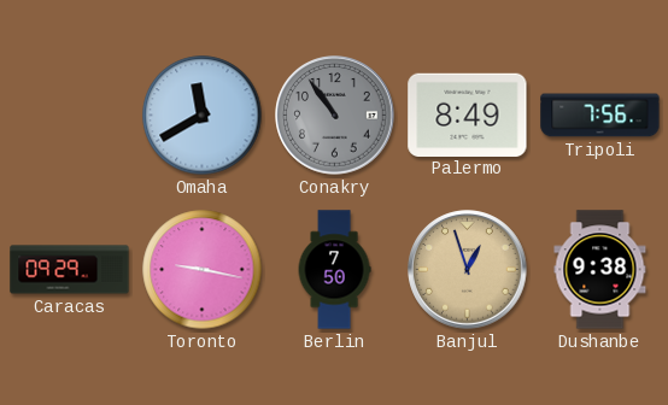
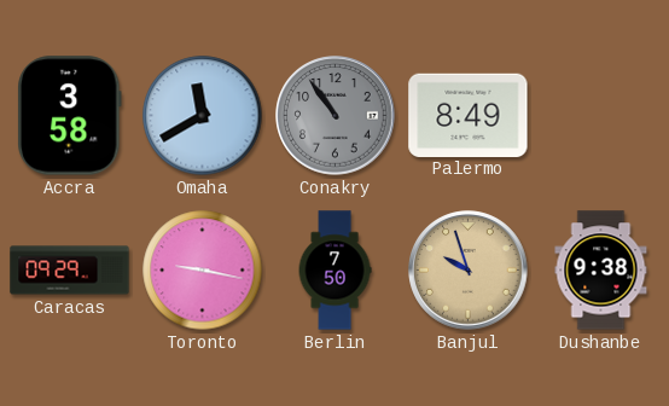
Accra: none -> 3:58 (70, 116)
Tripoli: 7:56 -> none (600, 116)
Banjul: 12:57 -> 9:57 (469, 271)
